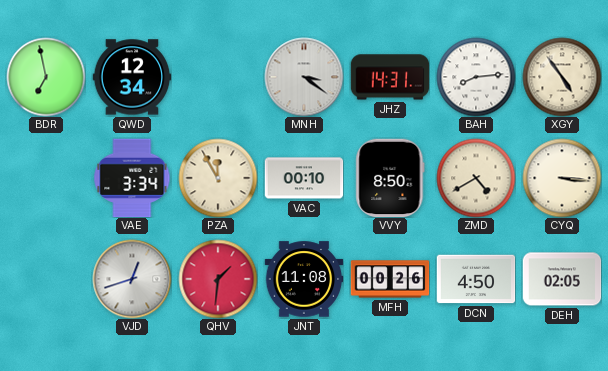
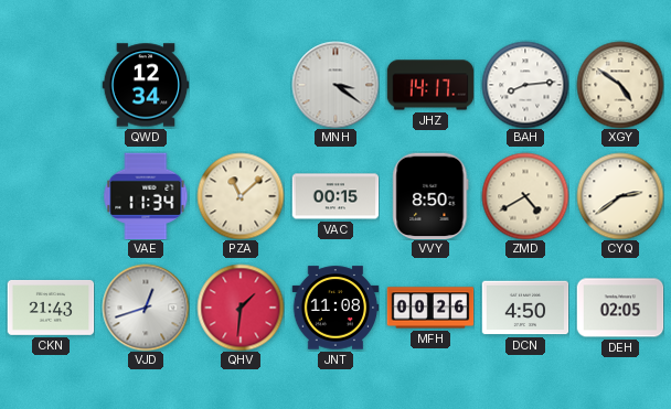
BDR: 6:58 -> none (46, 77)
JHZ: 14:31 -> 14:17 (430, 85)
XGY: 4:54 -> 4:51 (620, 85)
VAE: 3:34 -> 11:34 (146, 196)
PZA: 11:55 -> 11:08 (241, 196)
VAC: 00:10 -> 00:15 (335, 196)
CYQ: 3:16 -> 2:39 (620, 196)
CKN: none -> 21:43 (51, 308)
